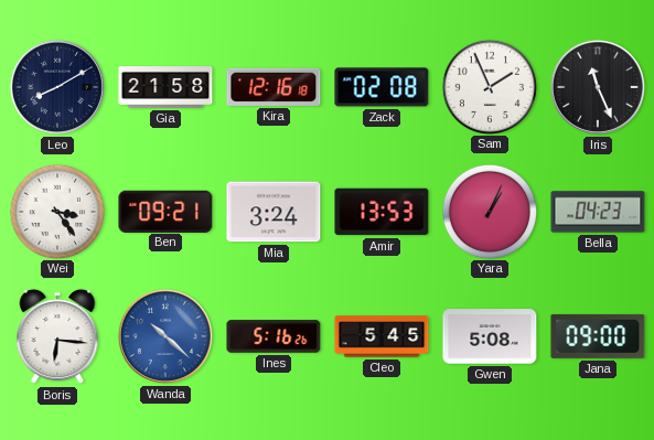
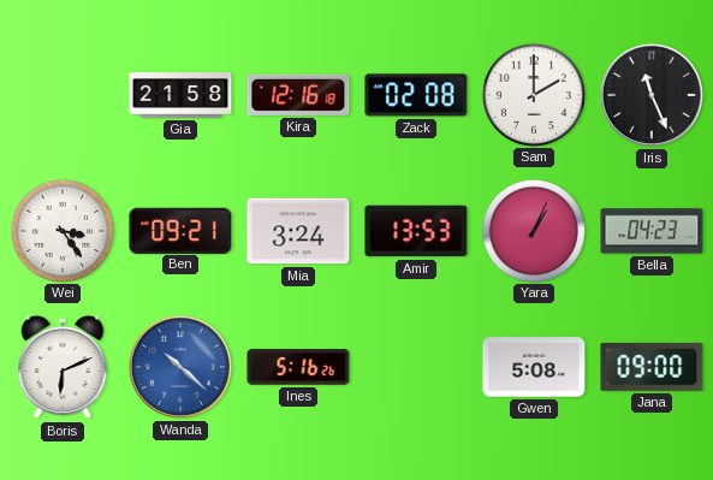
Leo: 8:10 -> none (57, 87)
Sam: 1:56 -> 2:00 (533, 94)
Boris: 6:16 -> 6:11 (63, 367)
Cleo: 5:45 -> none (382, 336)
